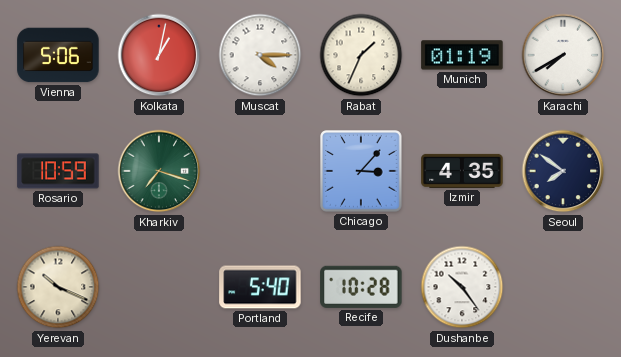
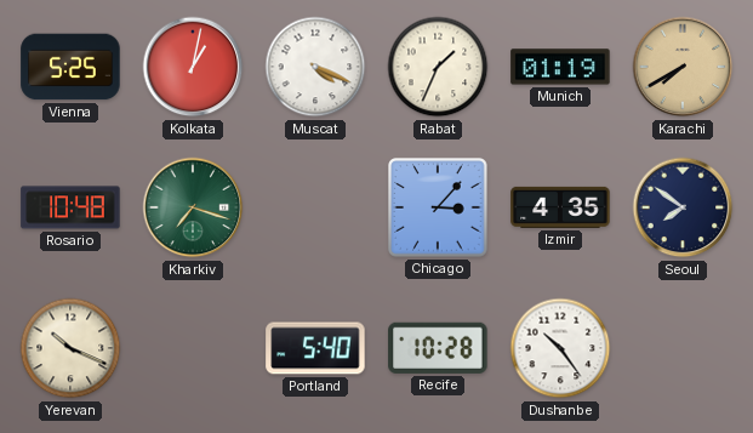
Vienna: 5:06 -> 5:25 (70, 67)
Muscat: 4:15 -> 4:19 (315, 67)
Karachi dial: white -> champagne (683, 67)
Rosario: 10:59 -> 10:48 (70, 207)
